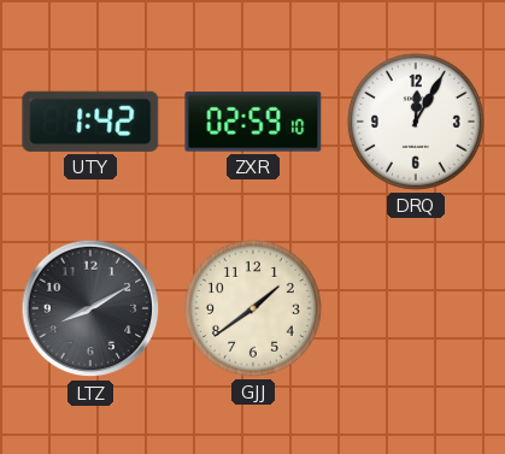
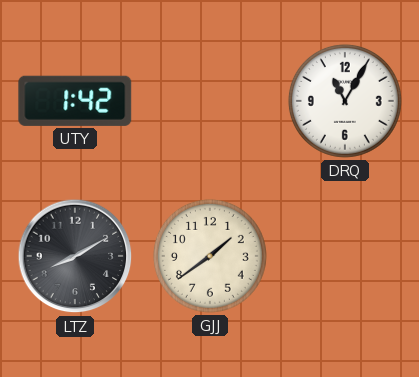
ZXR: 02:59 -> none (253, 122)
DRQ: 12:05 -> 11:05 (345, 101)
